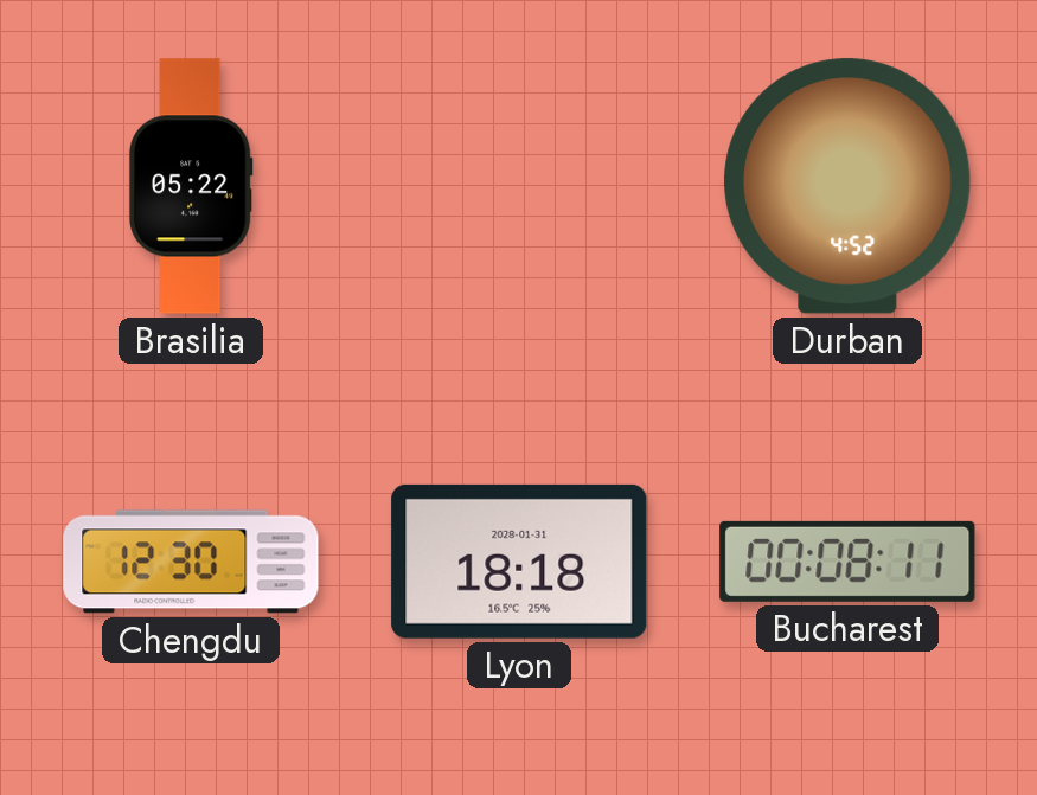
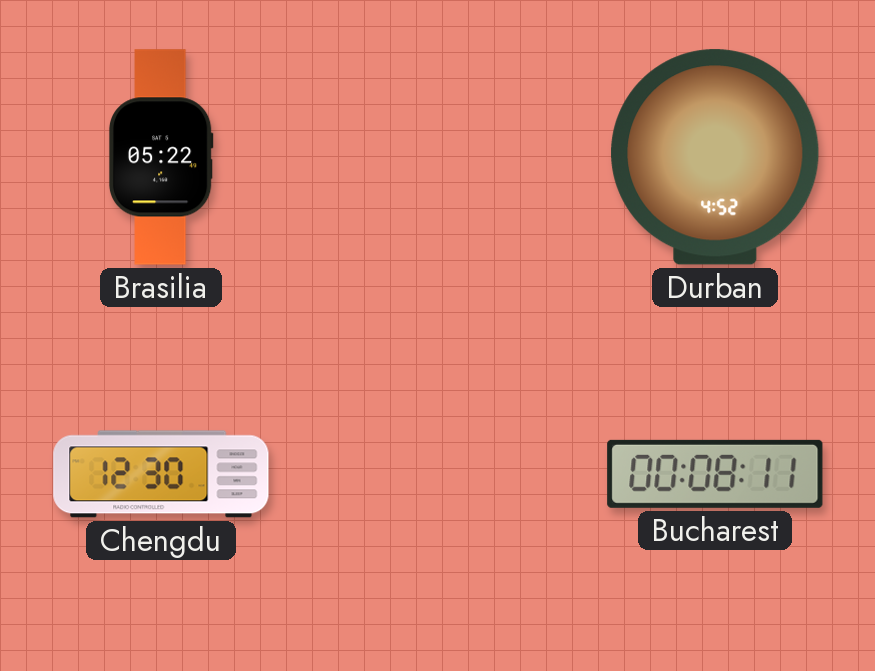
Lyon: 18:18 -> none (519, 562)
